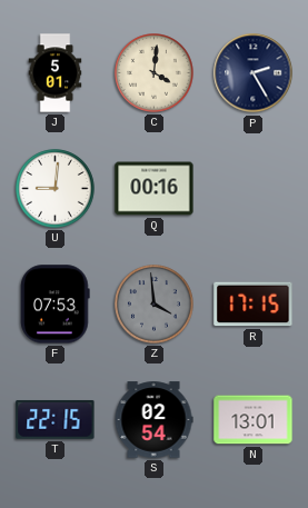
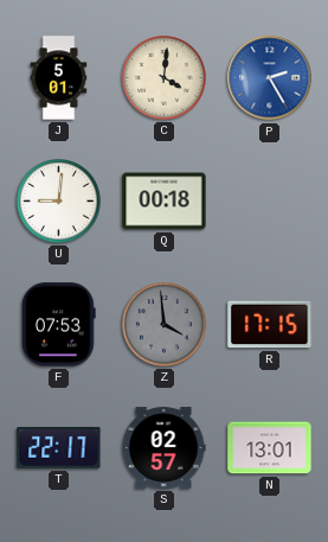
P dial: navy -> blue (270, 78)
Q: 00:16 -> 00:18 (165, 202)
T: 22:15 -> 22:17 (59, 447)
S: 02:54 -> 02:57 (163, 448)
